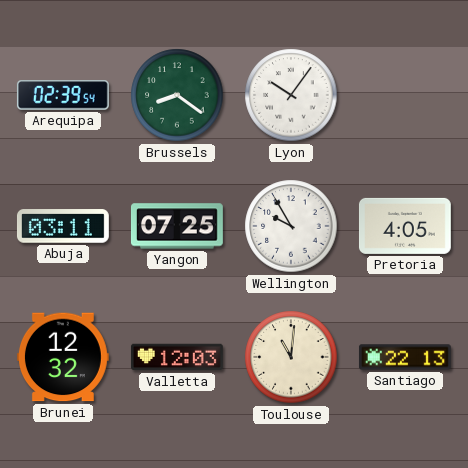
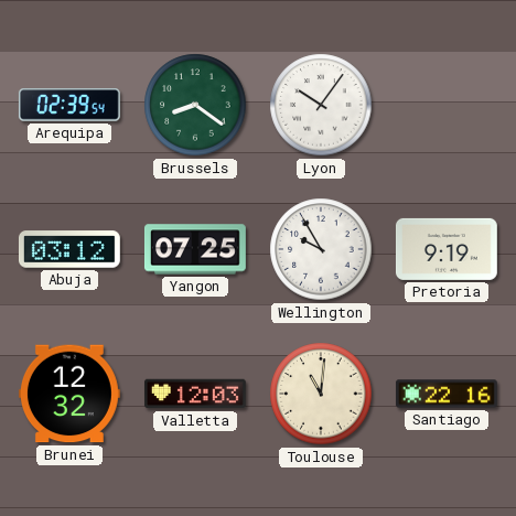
Abuja: 03:11 -> 03:12 (69, 249)
Pretoria: 4:05 -> 9:19 (447, 249)
Santiago: 22:13 -> 22:16 (447, 394)
